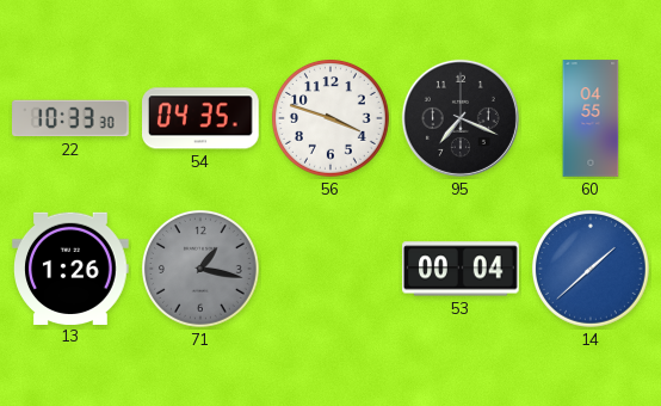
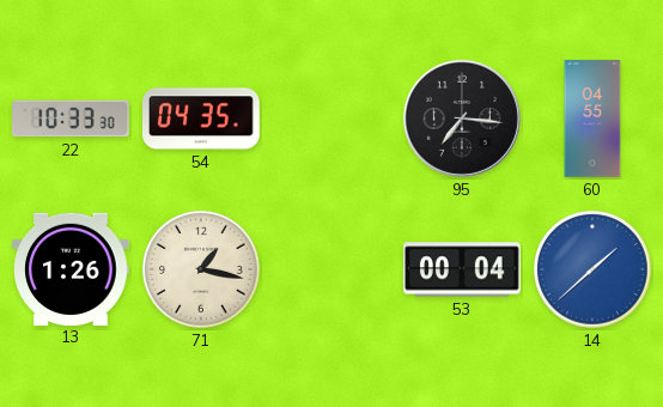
56: 3:48 -> none (332, 119)
95: 7:19 -> 7:16 (462, 119)
71 dial: grey -> cream (202, 271)
